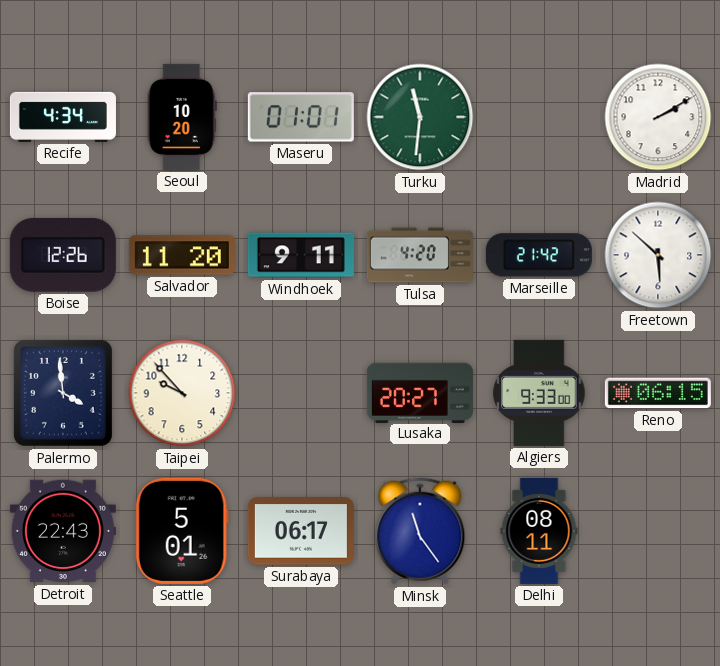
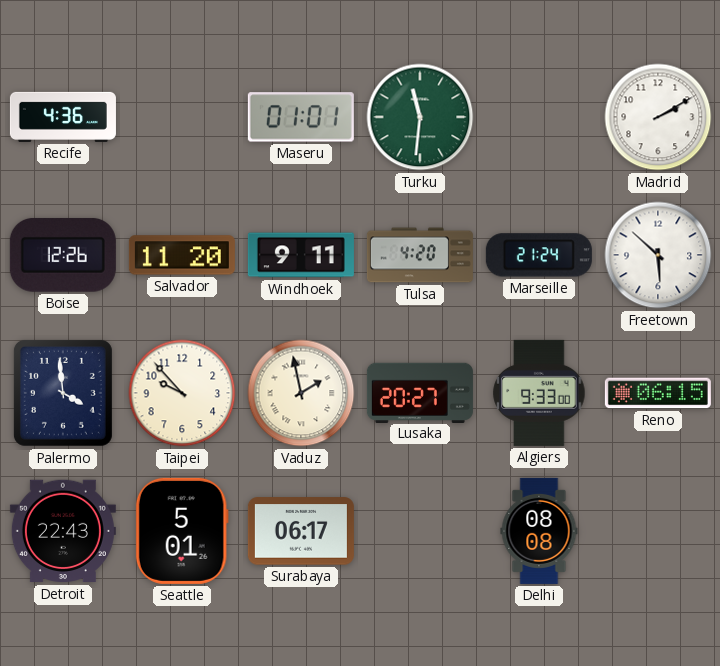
Recife: 4:34 -> 4:36 (63, 117)
Seoul: 10:20 -> none (182, 117)
Marseille: 21:42 -> 21:24 (539, 255)
Vaduz: none -> 1:58 (301, 393)
Minsk: 11:24 -> none (420, 531)
Delhi: 08:11 -> 08:08 (539, 531)
